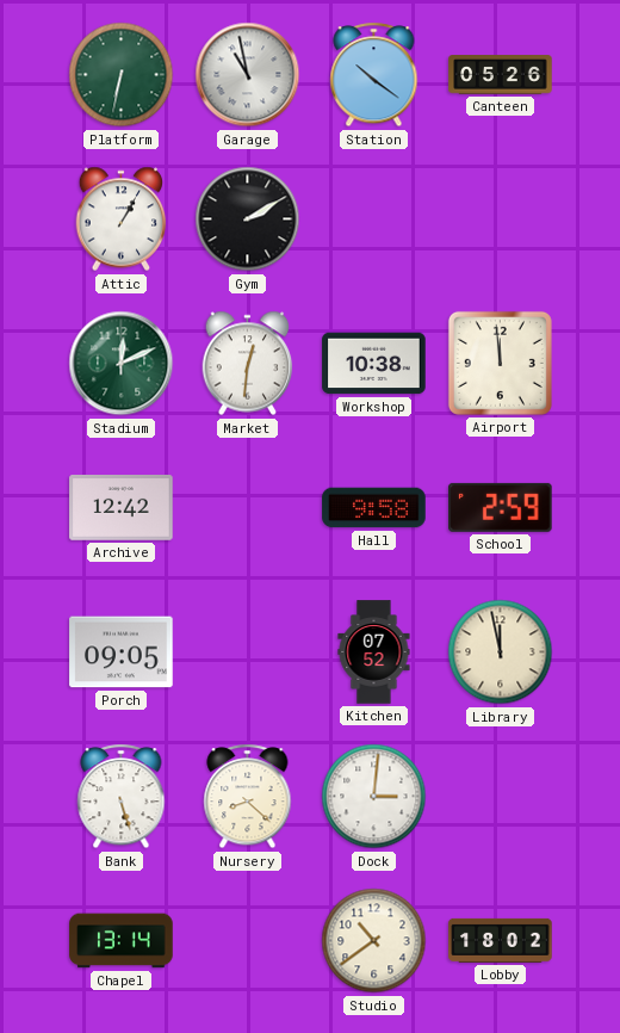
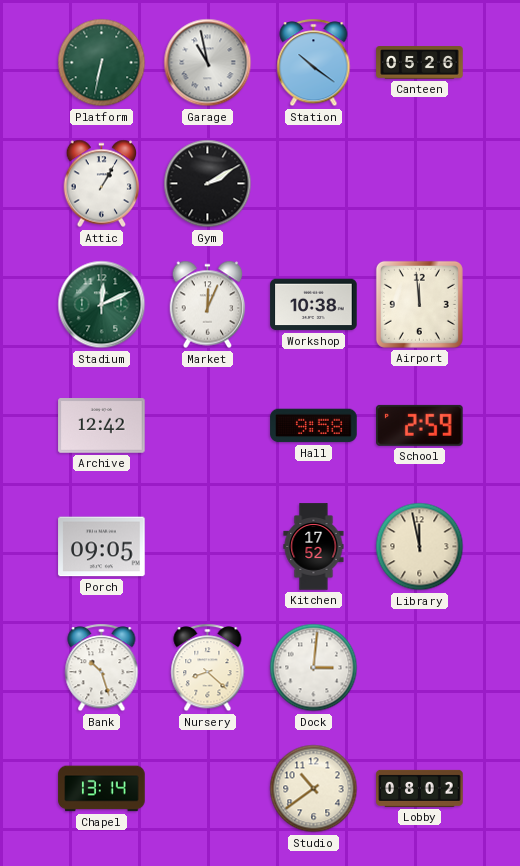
Market: 12:31 -> 12:04 (208, 305)
Kitchen: 07:52 -> 17:52 (314, 547)
Bank: 5:27 -> 10:27 (102, 668)
Lobby: 18:02 -> 08:02 (420, 788)
